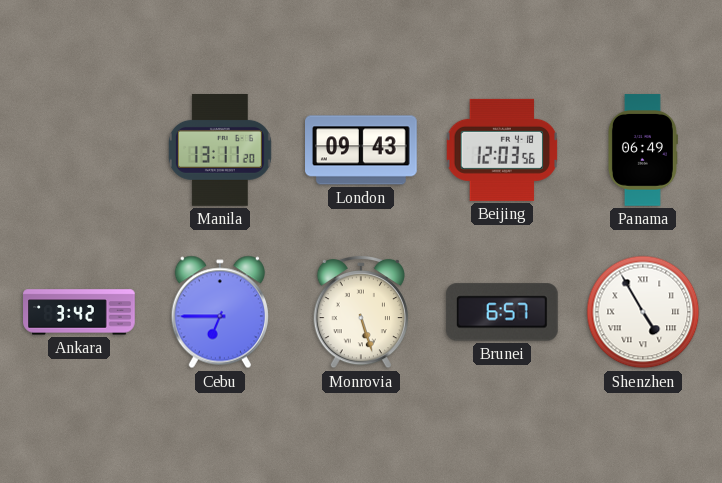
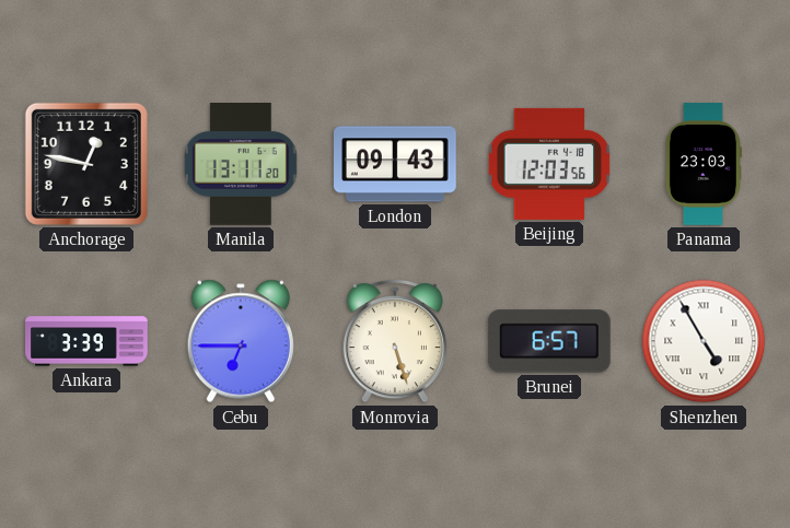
Anchorage: none -> 12:47 (86, 164)
Panama: 06:49 -> 23:03 (702, 164)
Ankara: 3:42 -> 3:39 (86, 341)
